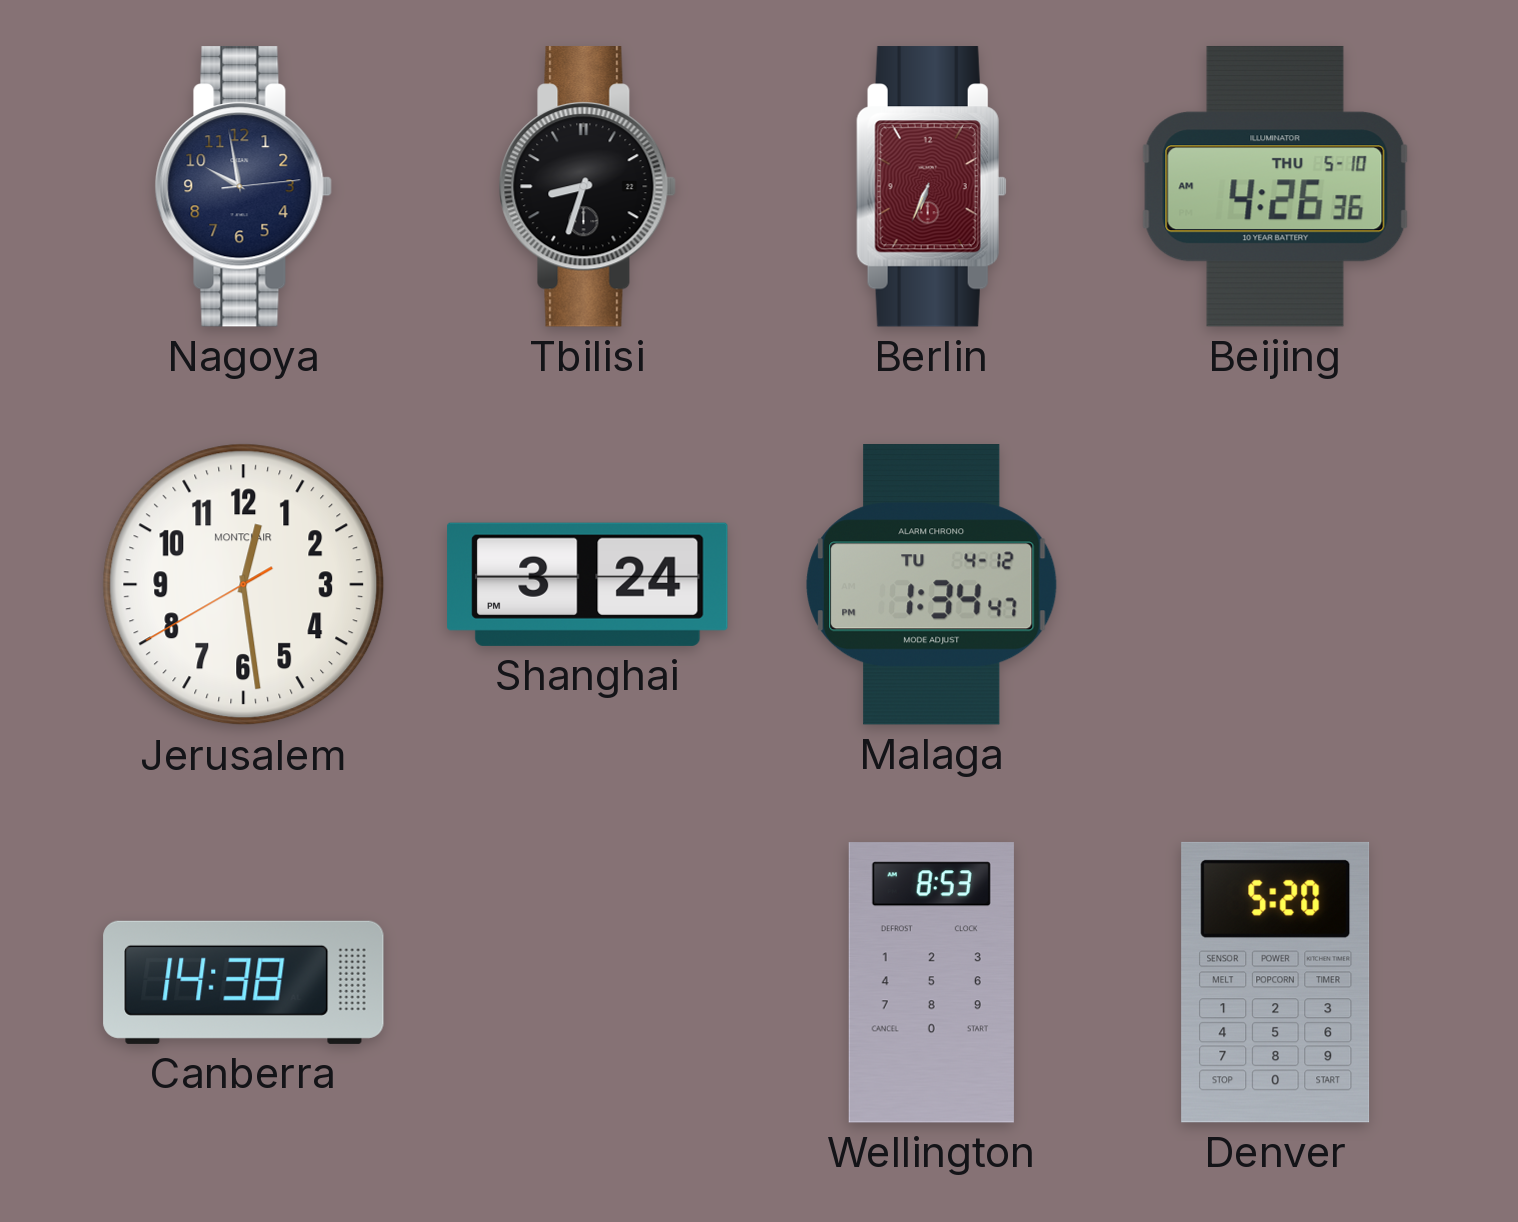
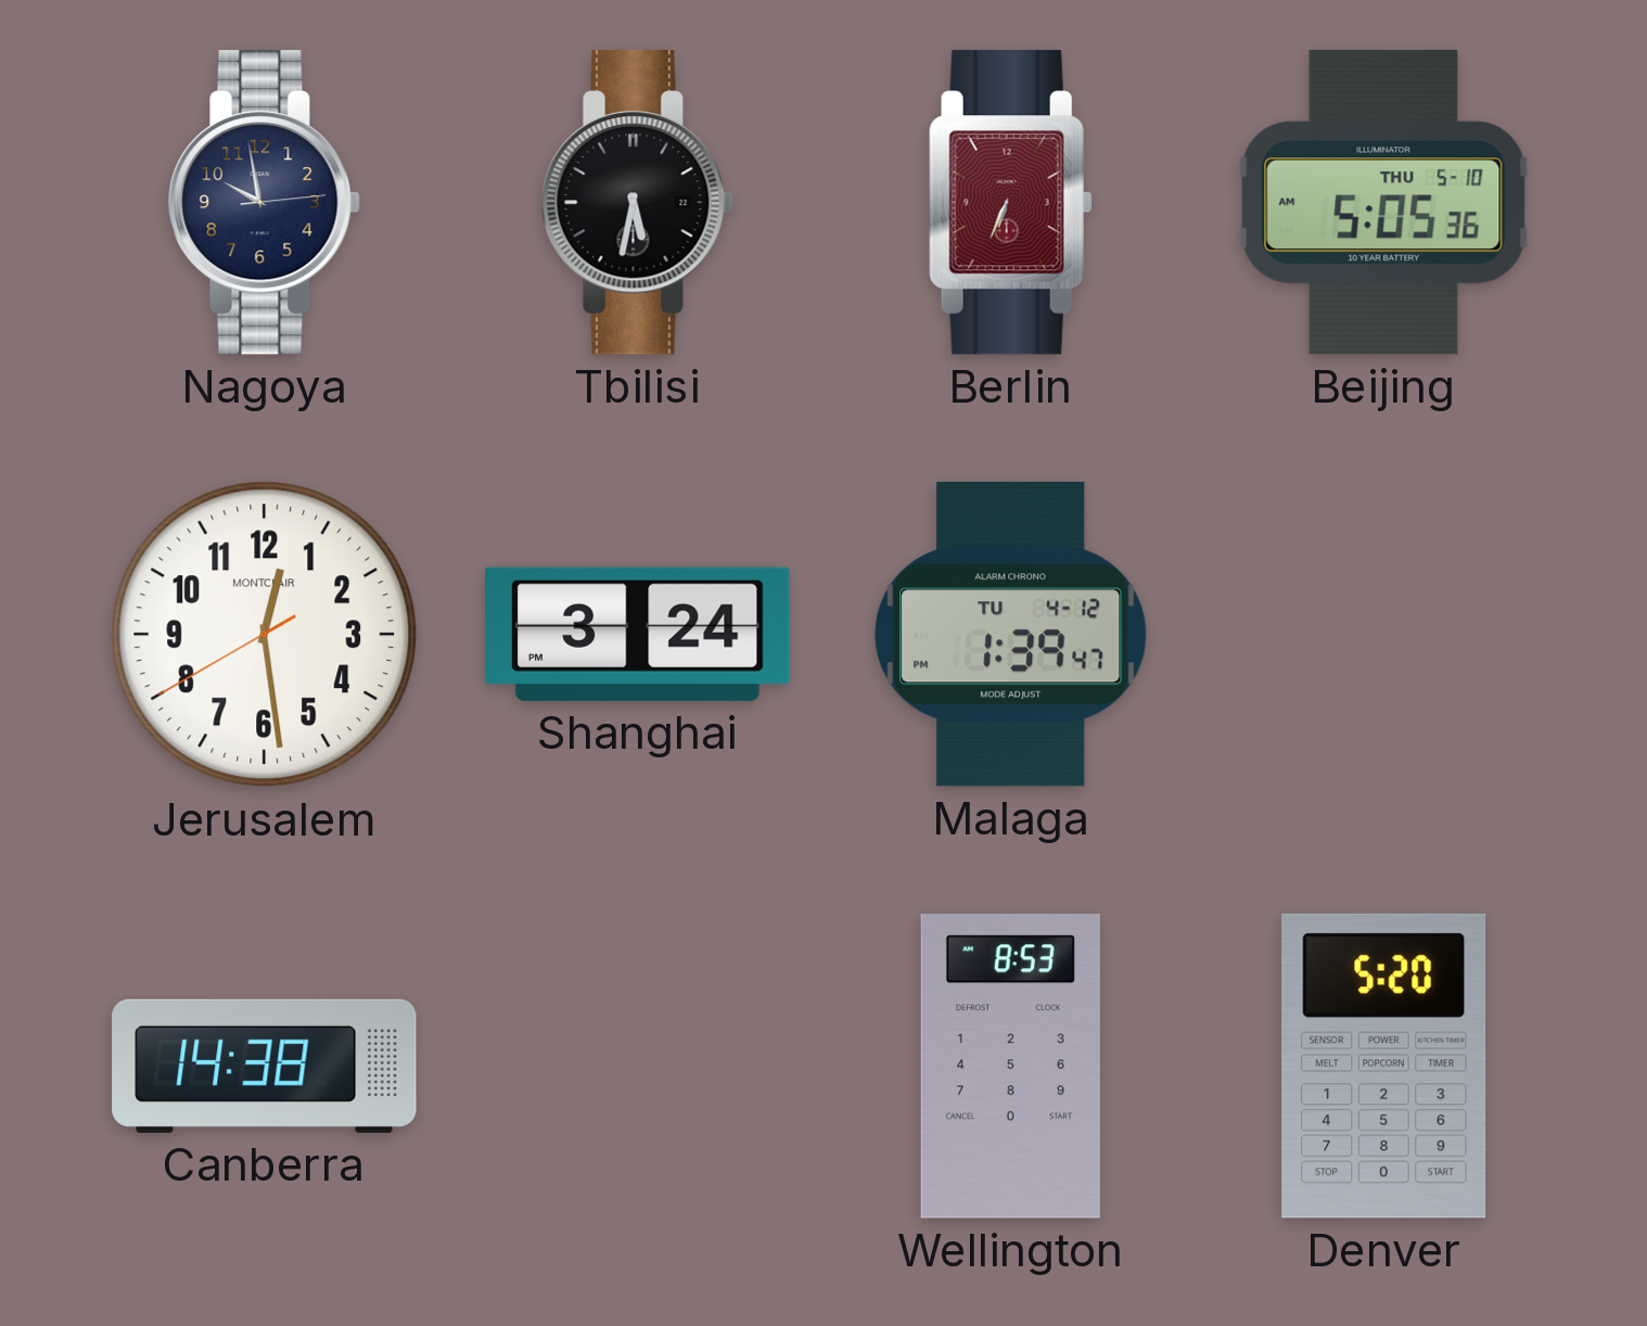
Tbilisi: 8:33 -> 5:32 (637, 203)
Beijing: 4:26 -> 5:05 (1384, 202)
Malaga: 1:34 -> 1:39 (1011, 635)
